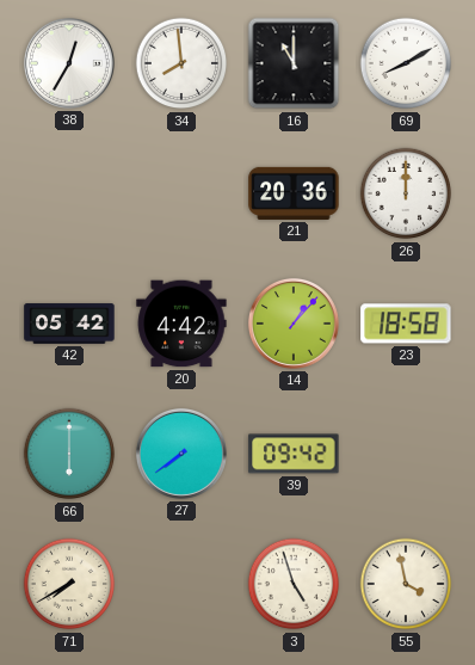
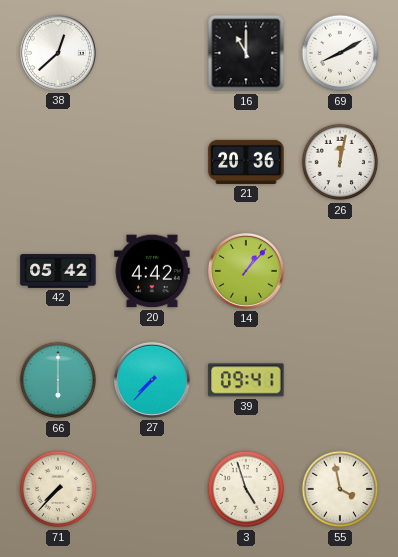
38: 12:35 -> 12:38 (58, 53)
34: 7:59 -> none (181, 63)
26: 12:00 -> 12:02 (340, 162)
23: 18:58 -> none (406, 324)
27: 7:39 -> 7:37 (152, 380)
39: 09:42 -> 09:41 (246, 380)
71: 7:40 -> 7:37 (58, 489)
